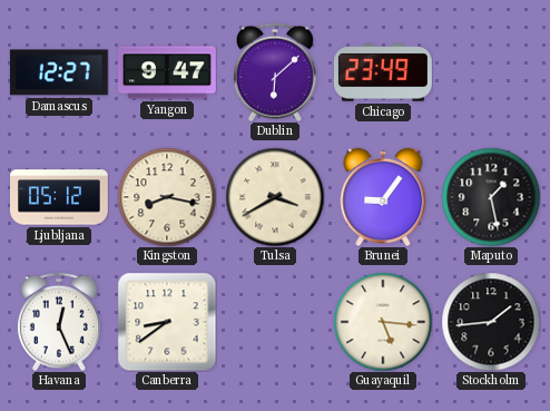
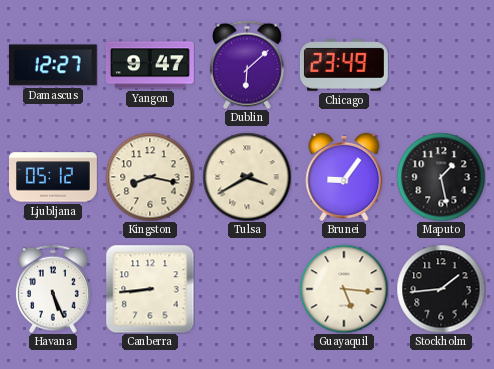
Havana: 12:26 -> 5:26 (53, 289)
Canberra: 8:39 -> 8:44 (150, 289)
